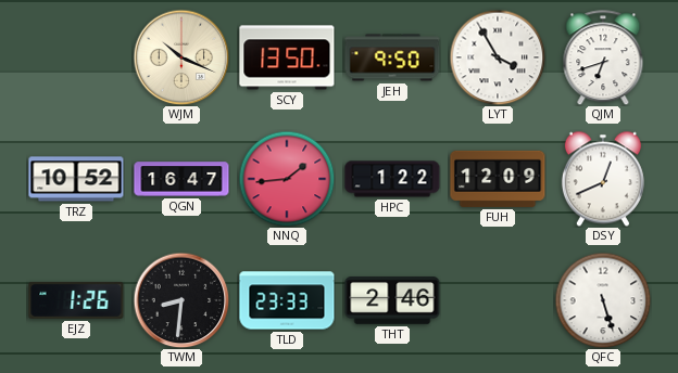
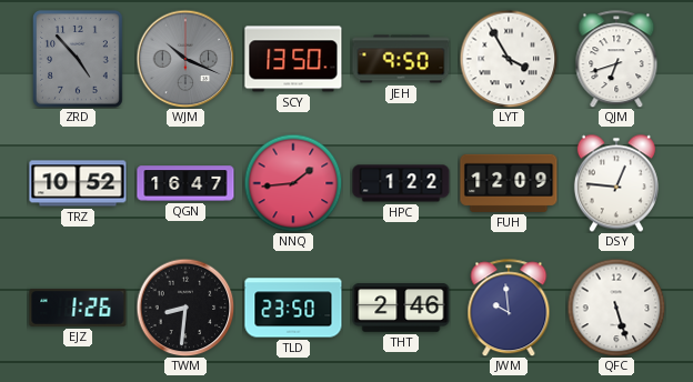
ZRD: none -> 4:53 (79, 60)
WJM dial: cream -> grey (185, 59)
DSY: 12:41 -> 12:46 (616, 183)
TLD: 23:33 -> 23:50 (293, 308)
JWM: none -> 9:59 (509, 308)
